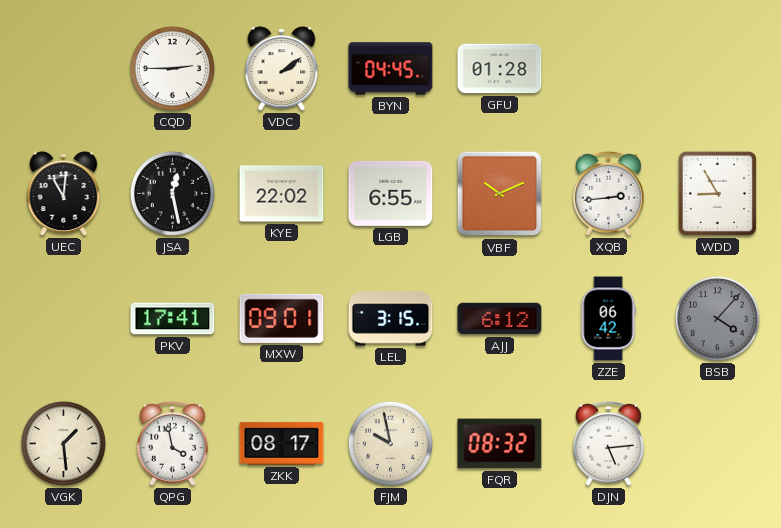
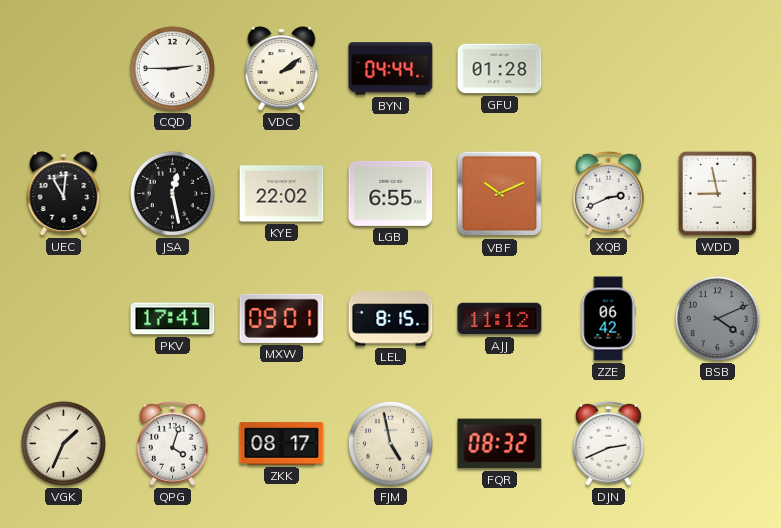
BYN: 04:45 -> 04:44 (391, 69)
XQB: 2:44 -> 2:41 (609, 193)
WDD: 8:55 -> 8:58 (717, 193)
LEL: 3:15 -> 8:15 (391, 319)
AJJ: 6:12 -> 11:12 (500, 319)
BSB: 4:07 -> 4:11 (717, 318)
VGK: 1:29 -> 1:34 (63, 443)
QPG: 3:58 -> 4:03 (173, 443)
FJM: 9:58 -> 4:58 (390, 443)
DJN: 5:14 -> 2:41 (609, 443)
